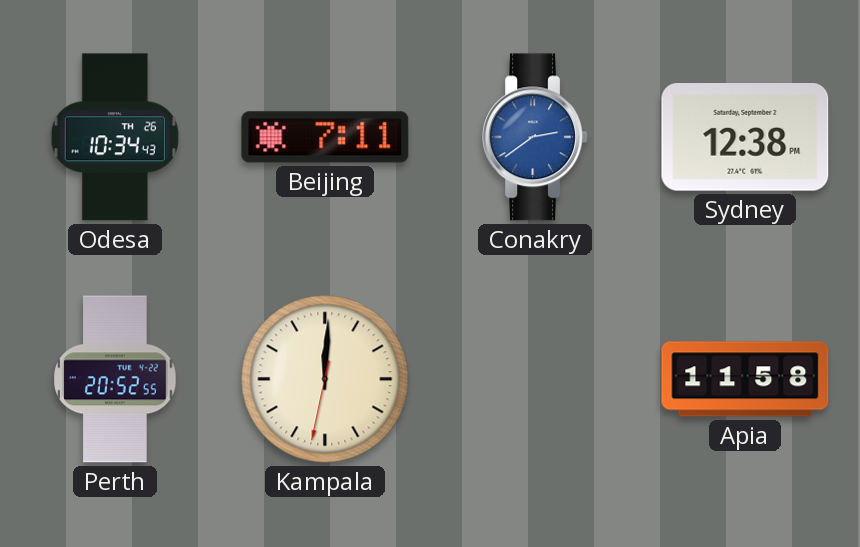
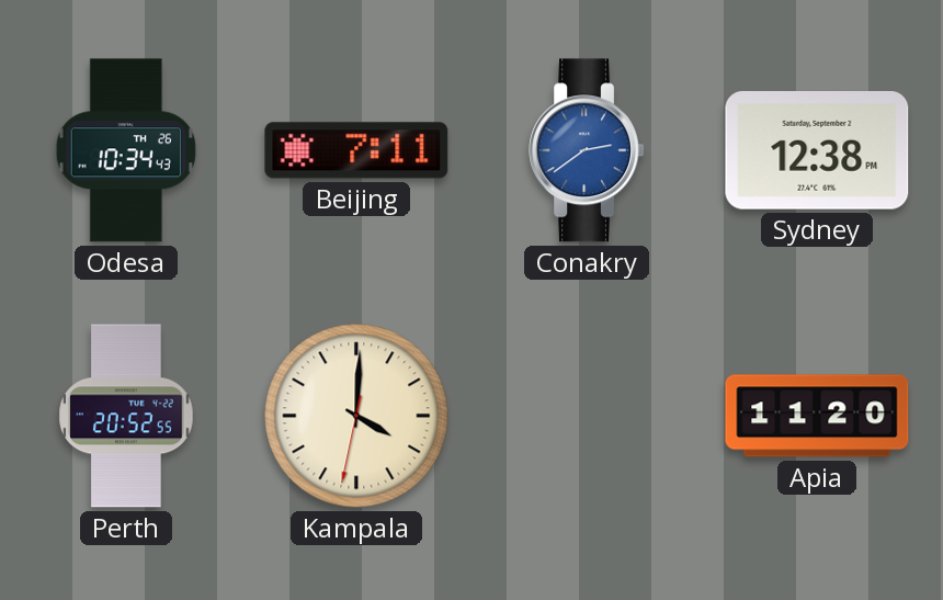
Kampala: 12:00 -> 4:00 (356, 416)
Apia: 11:58 -> 11:20 (817, 416)
